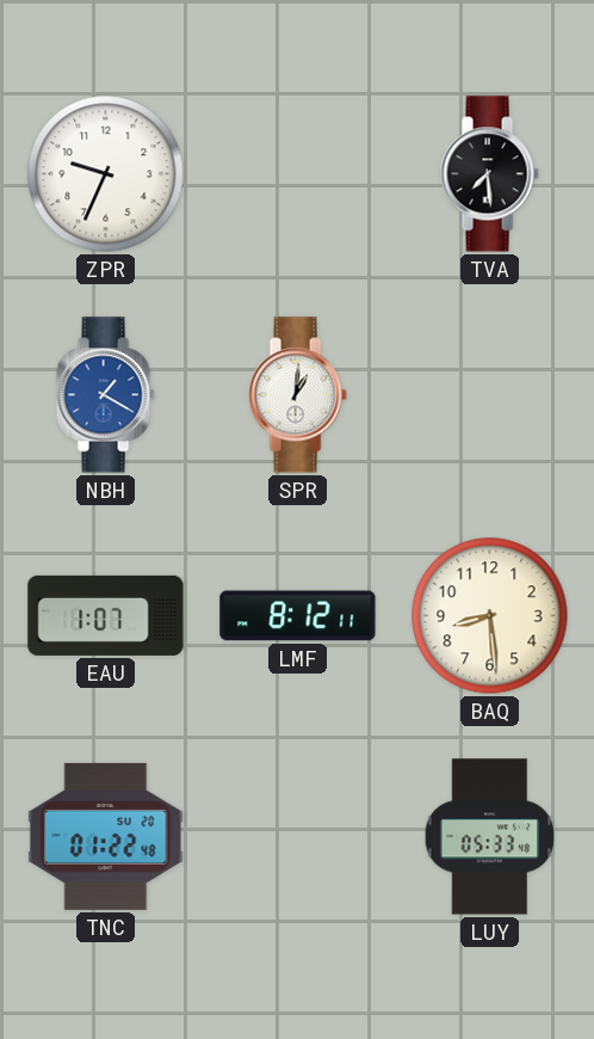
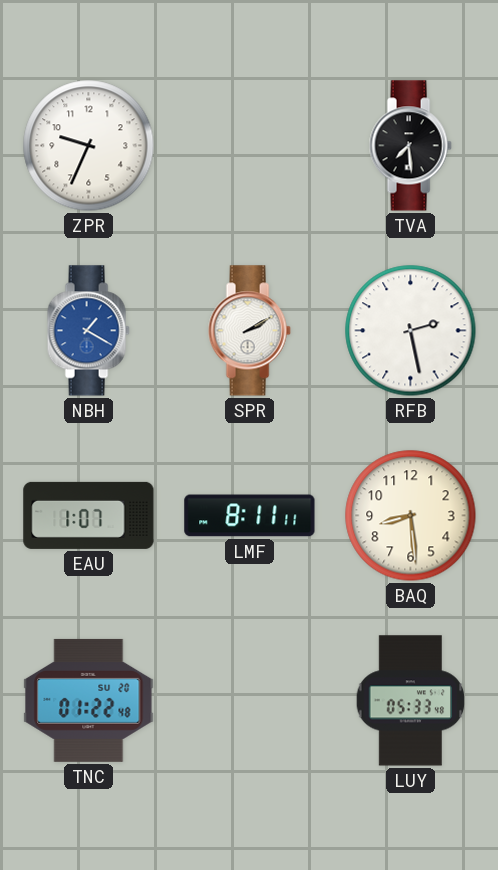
SPR: 1:01 -> 2:10 (249, 331)
RFB: none -> 2:28 (411, 331)
LMF: 8:12 -> 8:11 (250, 516)
